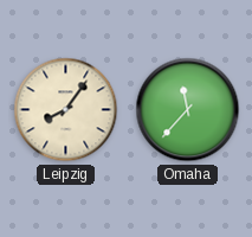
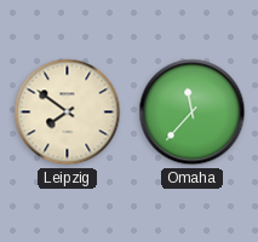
Leipzig: 8:06 -> 7:51 (68, 113)
